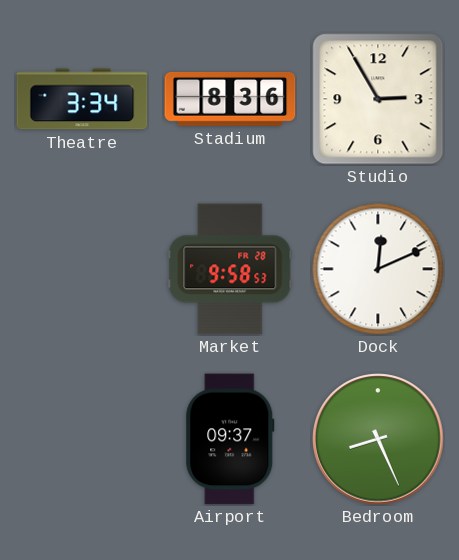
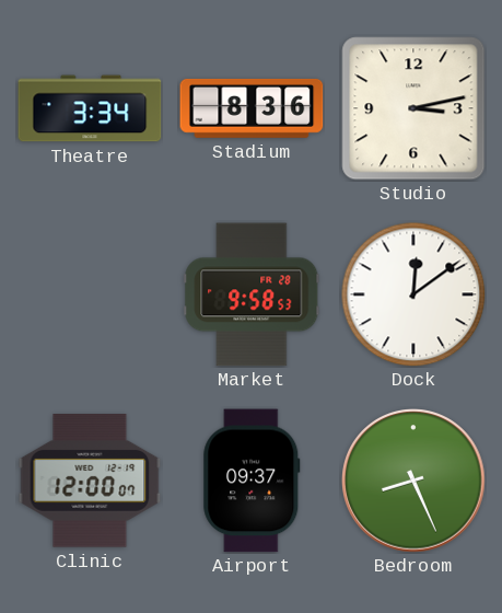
Studio: 2:55 -> 3:13 (413, 108)
Dock: 12:11 -> 12:09 (413, 294)
Clinic: none -> 12:00 (90, 481)
